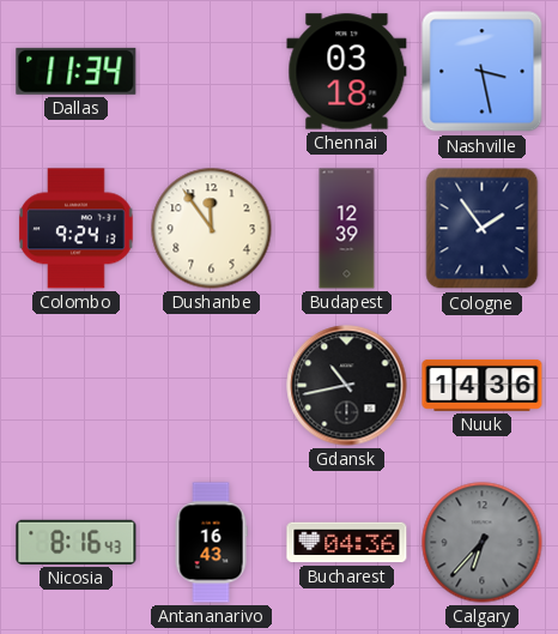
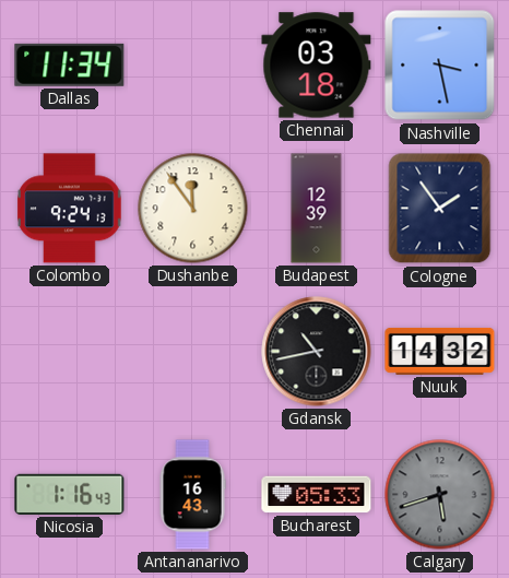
Nuuk: 14:36 -> 14:32 (440, 351)
Nicosia: 8:16 -> 1:16 (70, 494)
Bucharest: 04:36 -> 05:33 (317, 495)
Calgary: 6:37 -> 5:42 (440, 495)
